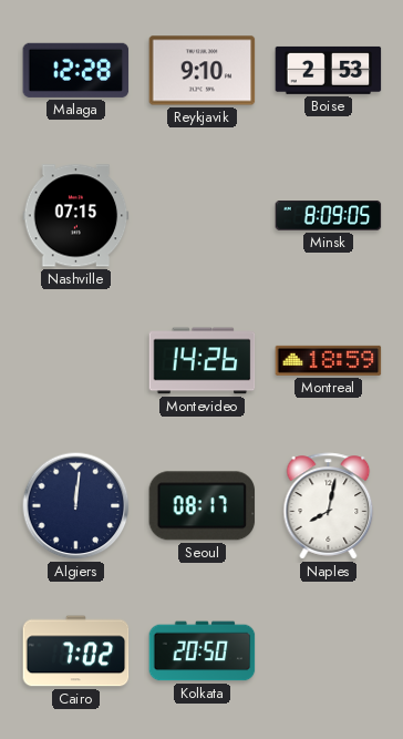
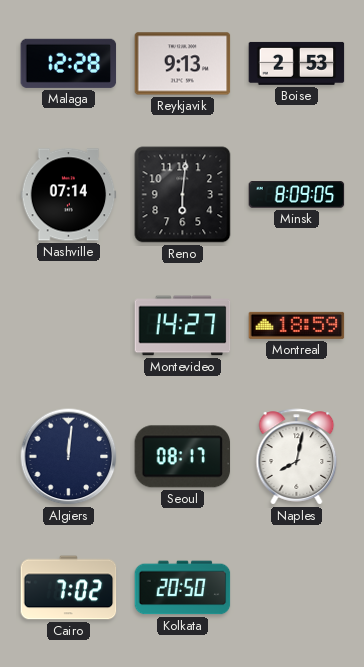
Reykjavik: 9:10 -> 9:13 (183, 64)
Nashville: 07:15 -> 07:14 (69, 195)
Reno: none -> 6:01 (183, 195)
Montevideo: 14:26 -> 14:27 (183, 326)
